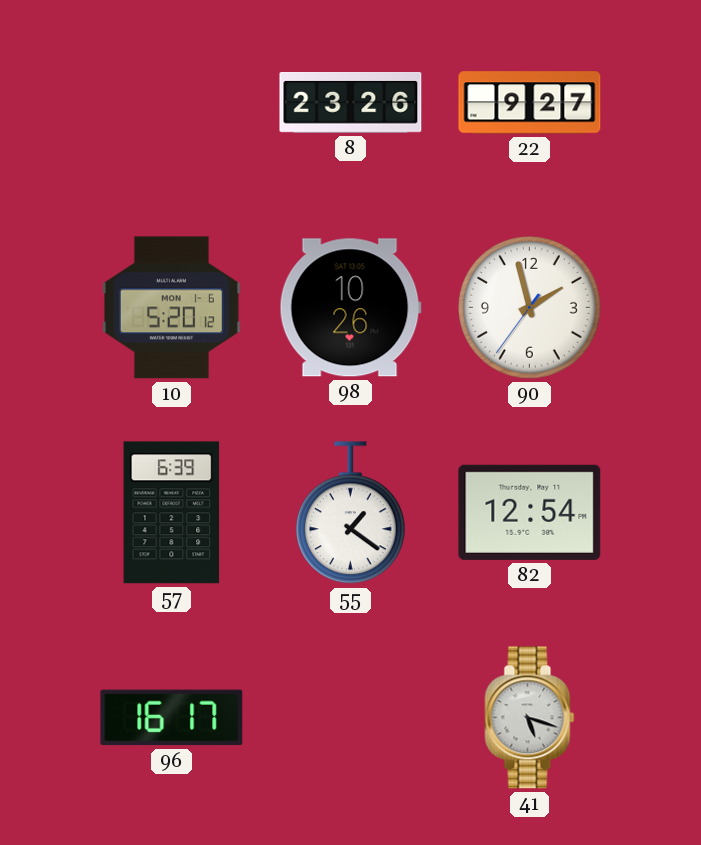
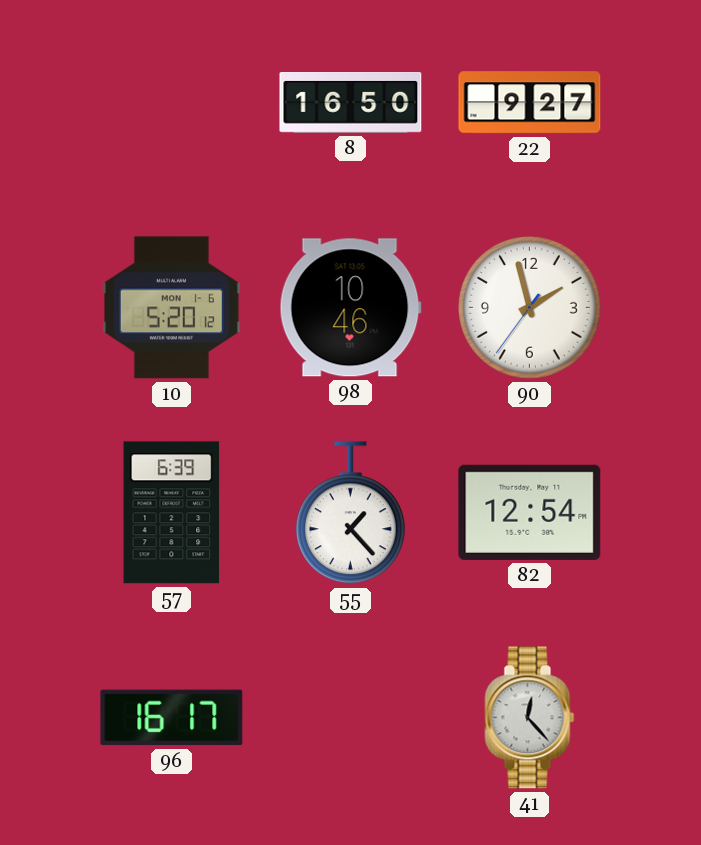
8: 23:26 -> 16:50 (351, 103)
98: 10:26 -> 10:46 (350, 308)
55: 1:21 -> 1:23 (350, 513)
41: 5:18 -> 12:23 (530, 718)
